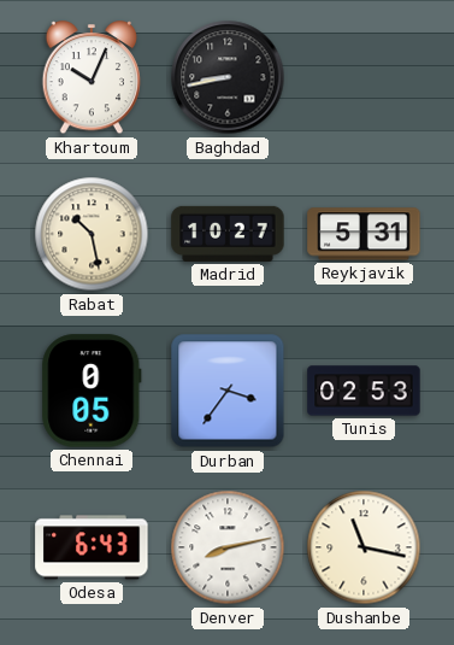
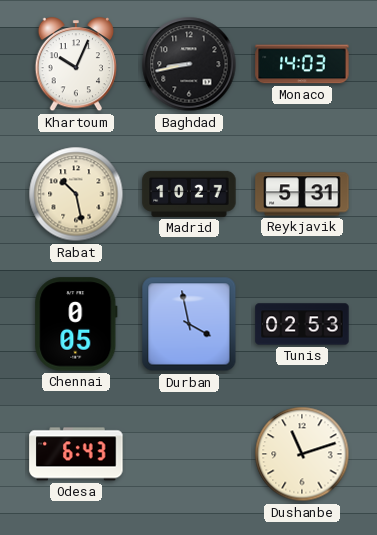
Monaco: none -> 14:03 (302, 64)
Durban: 3:36 -> 3:58 (189, 324)
Denver: 8:13 -> none (228, 547)
Dushanbe: 11:17 -> 11:12 (302, 454)
